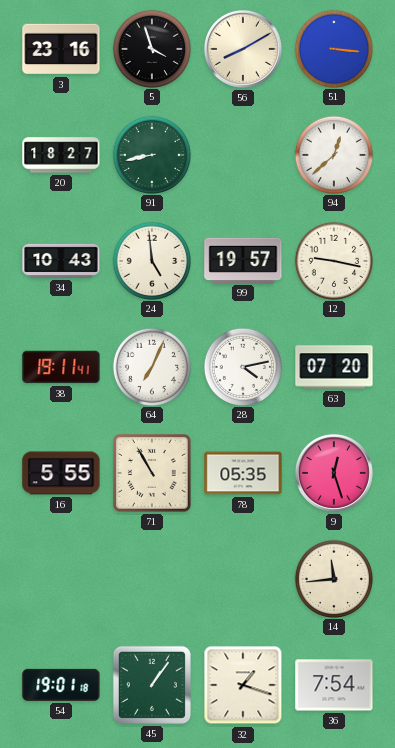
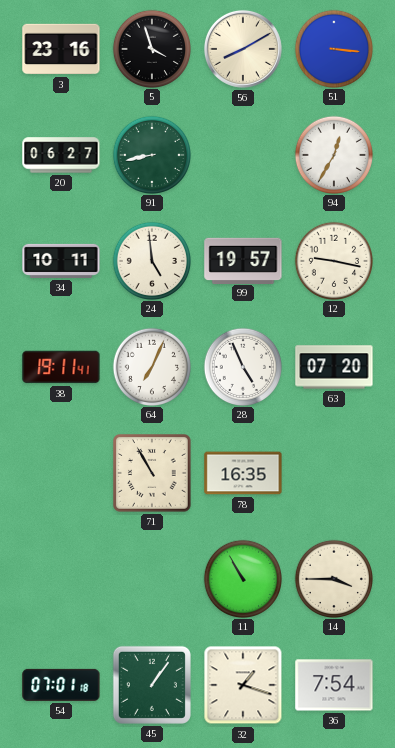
20: 18:27 -> 06:27 (61, 155)
94: 12:38 -> 12:35 (333, 154)
34: 10:43 -> 10:11 (61, 261)
28: 4:13 -> 4:56 (242, 366)
16: 5:55 -> none (61, 473)
78: 05:35 -> 16:35 (243, 473)
9: 12:27 -> none (334, 473)
11: none -> 10:55 (242, 578)
14: 11:44 -> 3:45 (333, 578)
54: 19:01 -> 07:01 (61, 685)
